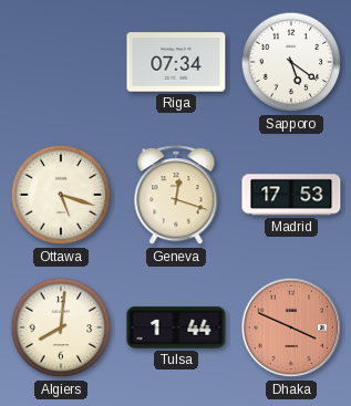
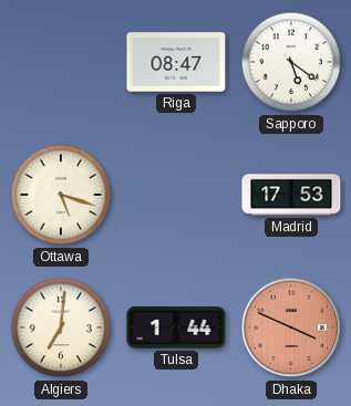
Riga: 07:34 -> 08:47 (176, 62)
Geneva: 12:18 -> none (176, 196)
Algiers: 8:01 -> 7:01 (61, 327)
